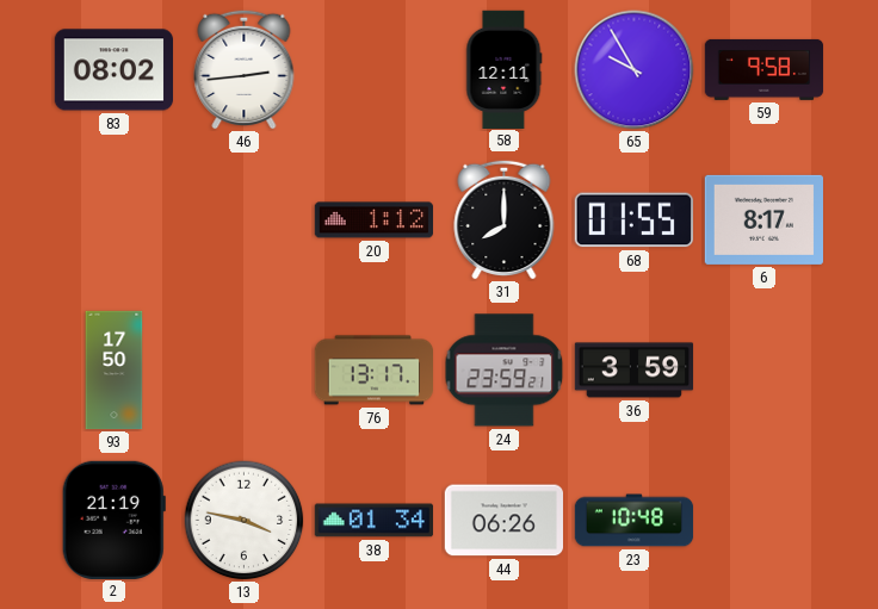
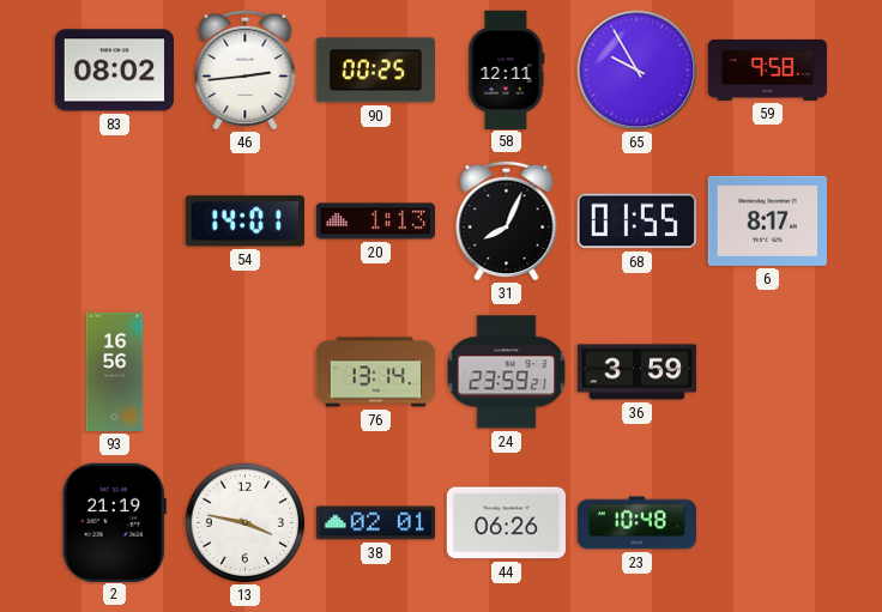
90: none -> 00:25 (375, 71)
54: none -> 14:01 (244, 222)
20: 1:12 -> 1:13 (375, 222)
31: 8:00 -> 8:04 (507, 220)
93: 17:50 -> 16:56 (115, 372)
76: 13:17 -> 13:14 (375, 372)
38: 01:34 -> 02:01 (375, 523)
